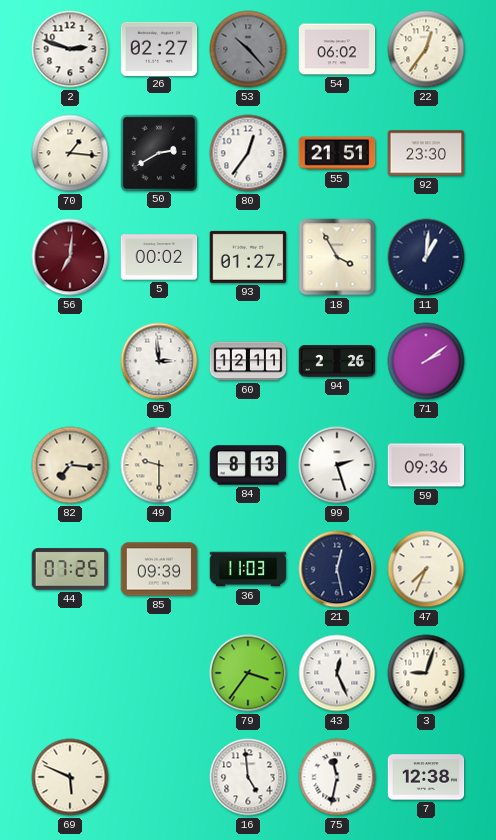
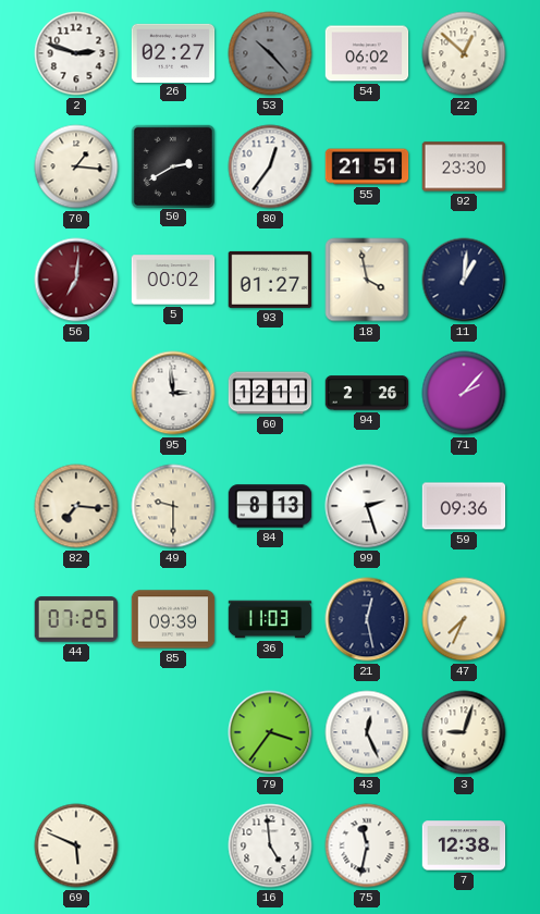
22: 12:36 -> 12:52 (464, 53)
18: 3:55 -> 3:58 (367, 280)
71: 2:09 -> 2:07 (464, 393)
